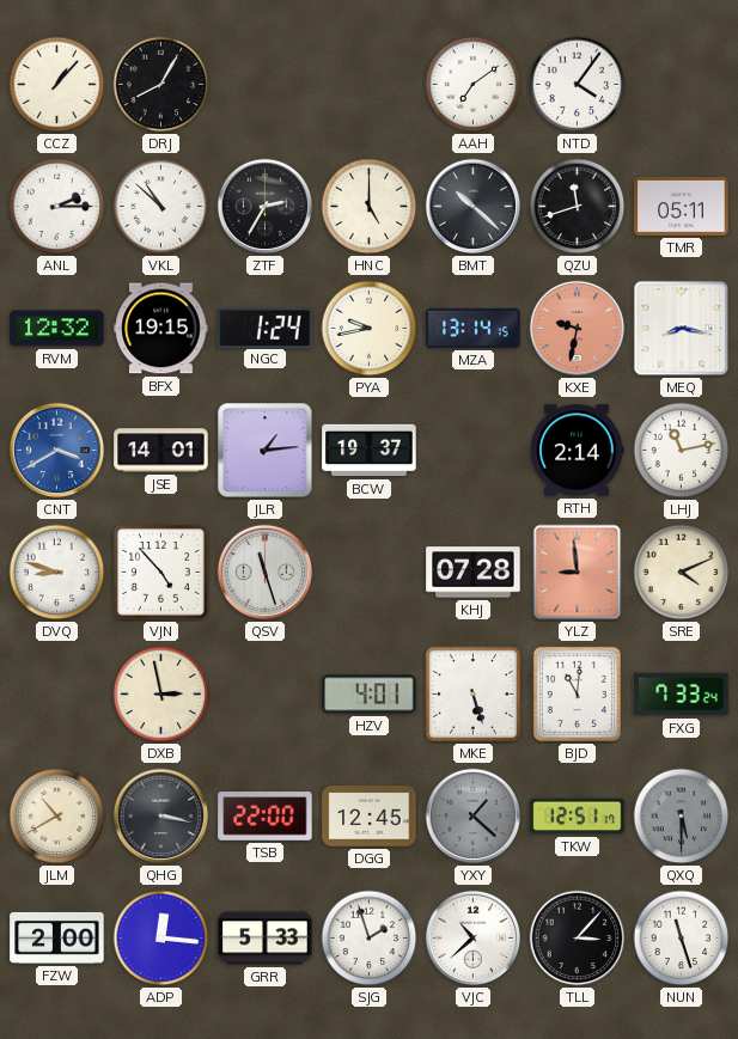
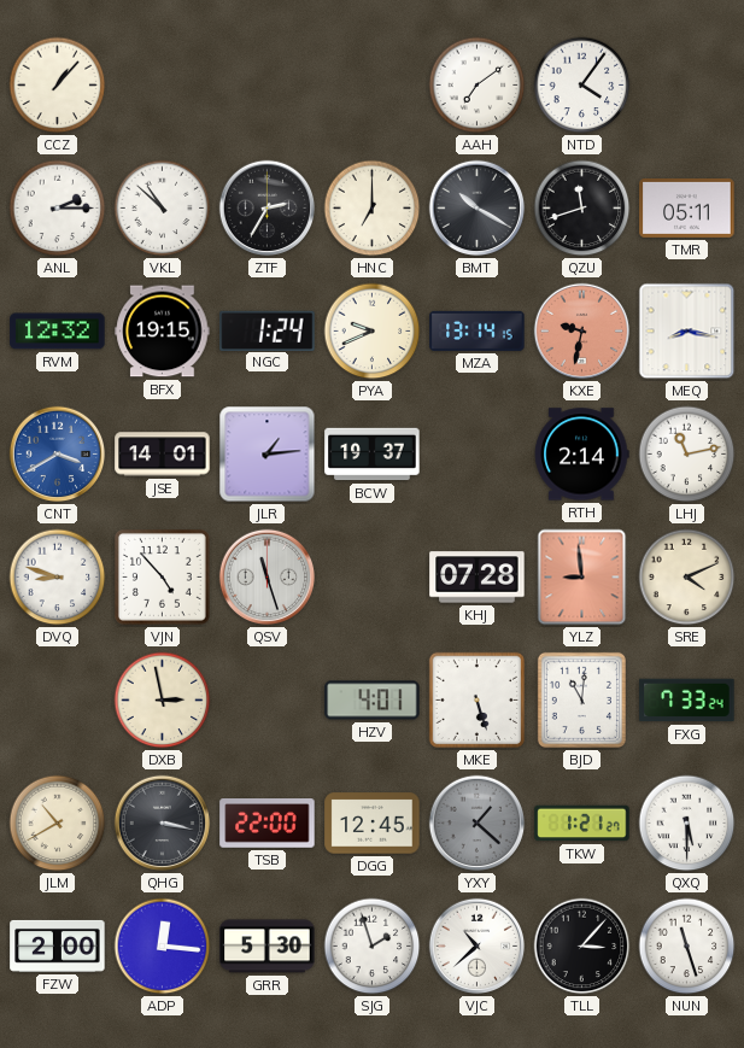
DRJ: 8:05 -> none (161, 85)
HNC: 5:00 -> 7:00 (373, 209)
BMT: 10:22 -> 10:20 (478, 209)
PYA: 9:43 -> 9:41 (373, 332)
TKW: 12:51 -> 1:21 (582, 824)
QXQ dial: grey -> white (687, 824)
GRR: 5:33 -> 5:30 (268, 947)
